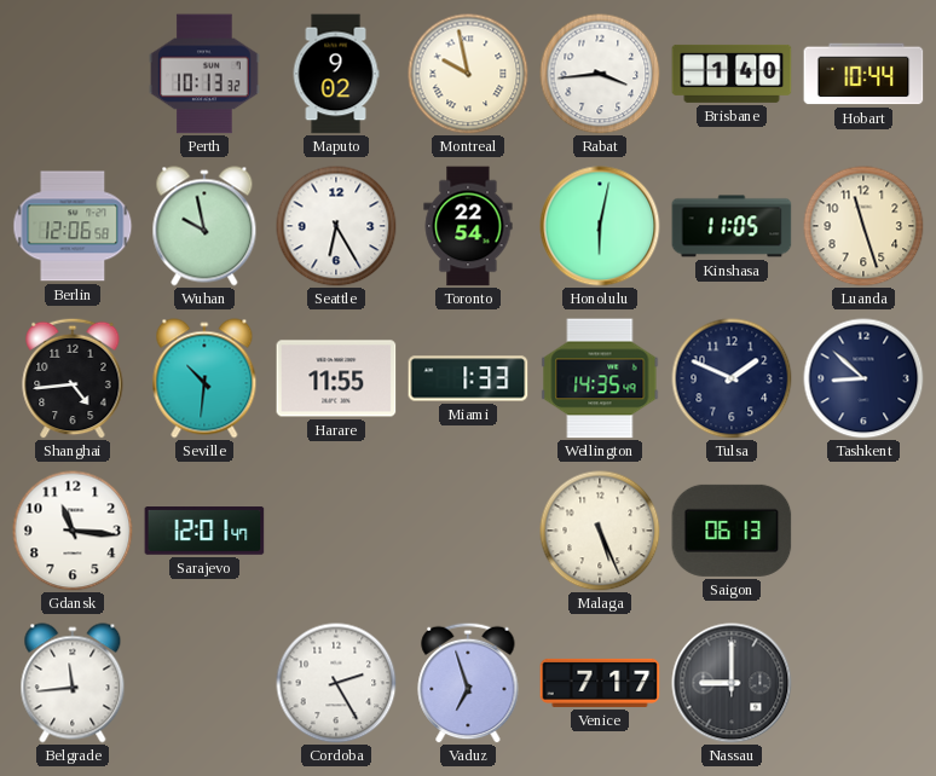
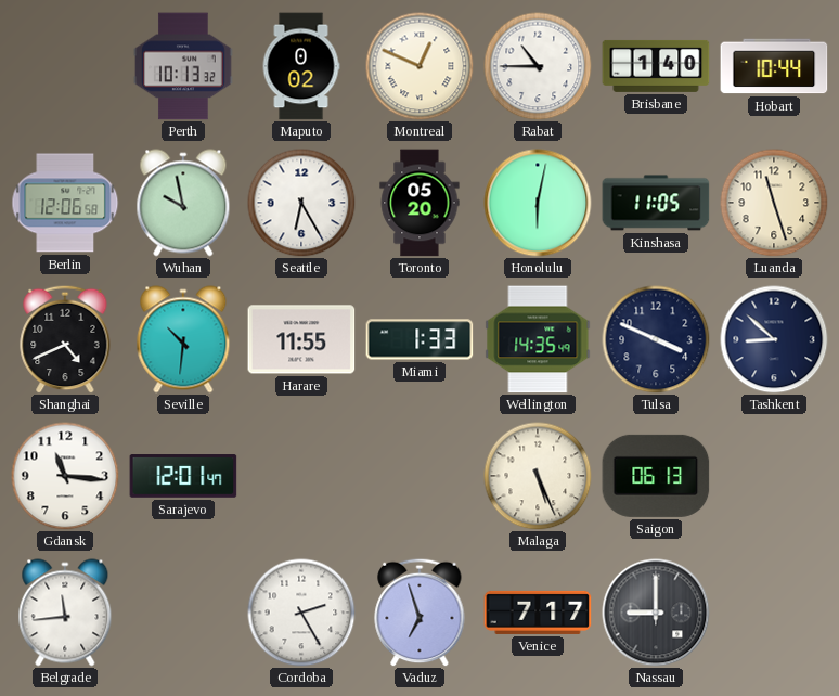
Maputo: 9:02 -> 0:02 (301, 66)
Montreal: 9:58 -> 12:49 (419, 66)
Rabat: 3:44 -> 10:45 (538, 66)
Toronto: 22:54 -> 05:20 (419, 203)
Shanghai: 4:44 -> 4:41 (65, 339)
Tulsa: 1:49 -> 3:49 (656, 339)
